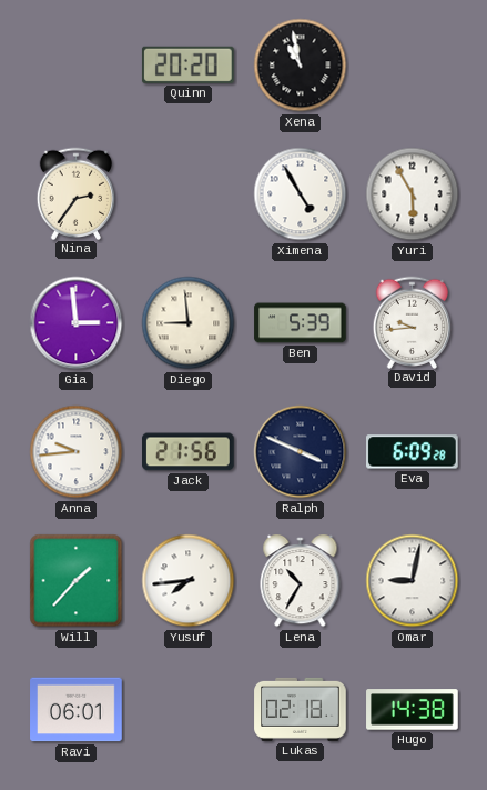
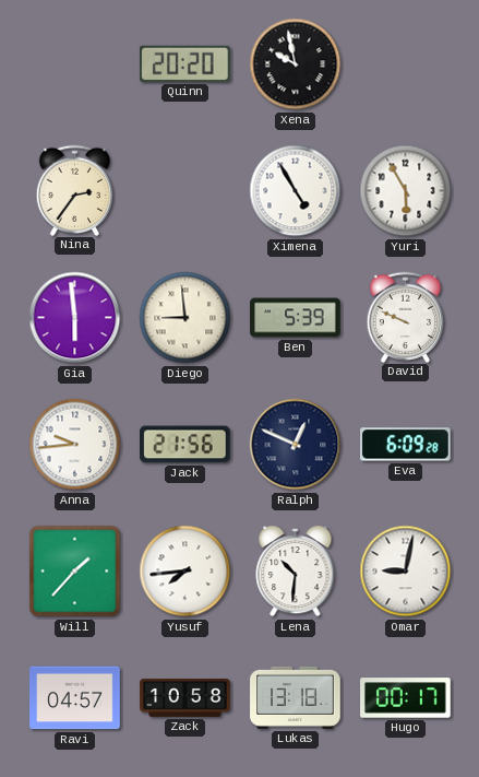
Xena: 10:58 -> 9:58 (296, 64)
Gia: 2:59 -> 5:59 (75, 318)
David: 9:44 -> 9:49 (406, 317)
Ralph: 3:49 -> 12:49 (296, 445)
Lena: 10:35 -> 10:31 (296, 573)
Ravi: 06:01 -> 04:57 (75, 698)
Zack: none -> 10:58 (185, 698)
Lukas: 02:18 -> 13:18 (296, 697)
Hugo: 14:38 -> 00:17 (406, 698)
